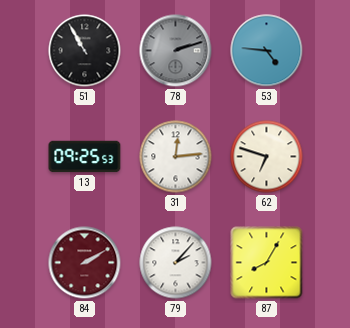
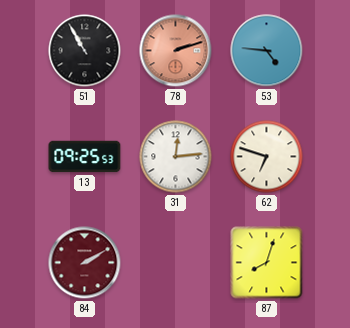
78 dial: grey -> salmon (176, 51)
79: 2:07 -> none (176, 263)
87: 8:05 -> 8:03 (267, 263)
